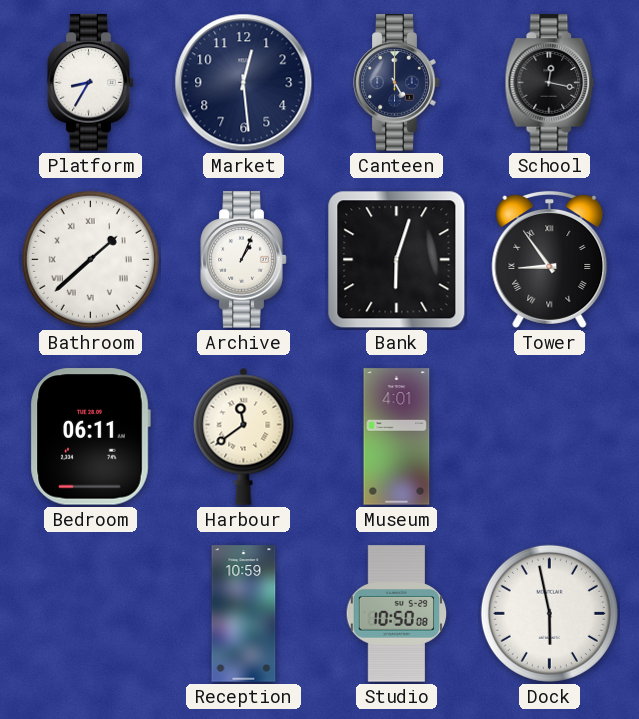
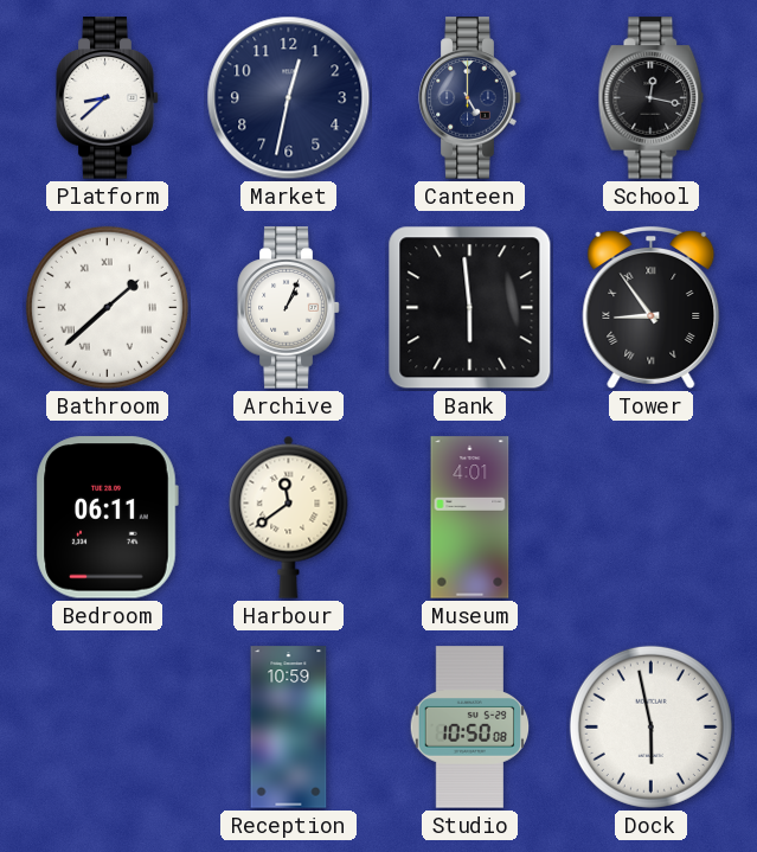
Platform: 8:35 -> 8:38 (108, 98)
Market: 12:29 -> 12:32 (289, 98)
Bank: 6:03 -> 5:59 (470, 308)
